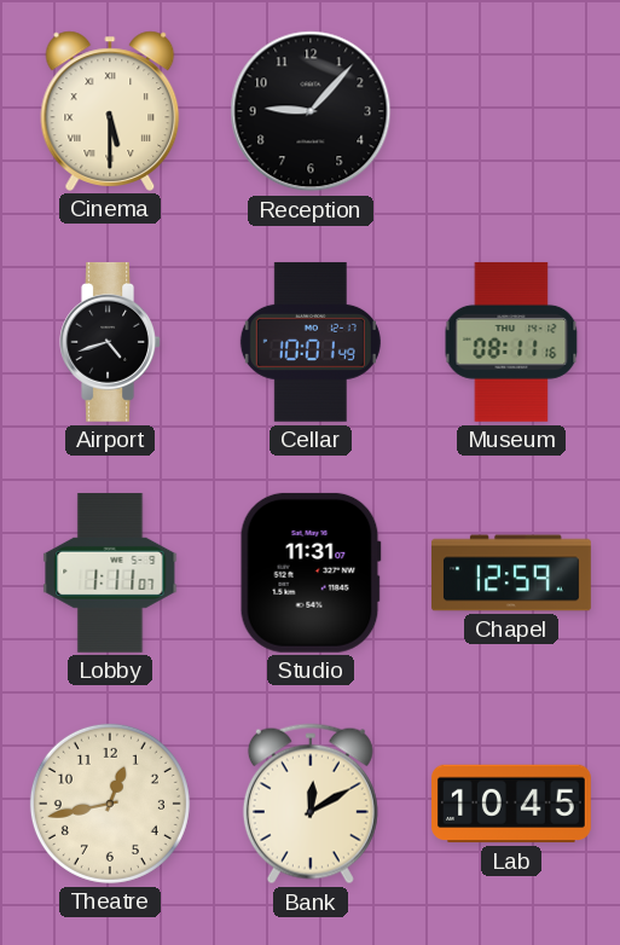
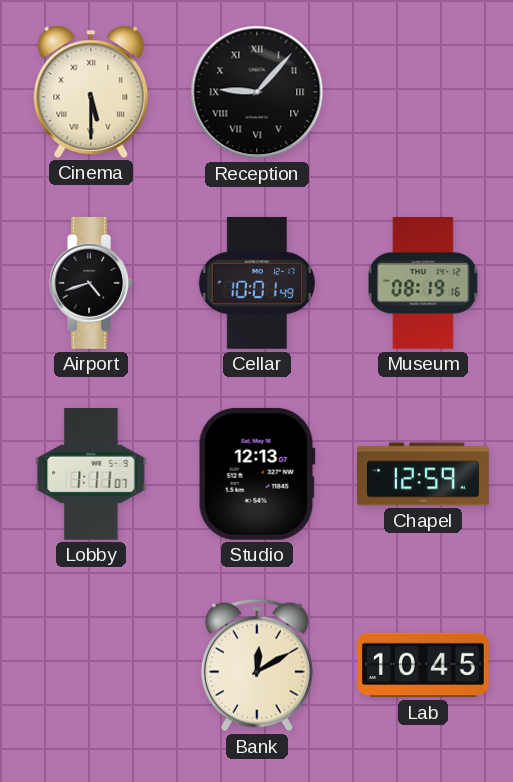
Reception numerals: Arabic -> Roman (257, 92)
Museum: 08:11 -> 08:19 (423, 283)
Studio: 11:31 -> 12:13 (257, 474)
Theatre: 12:43 -> none (110, 804)
